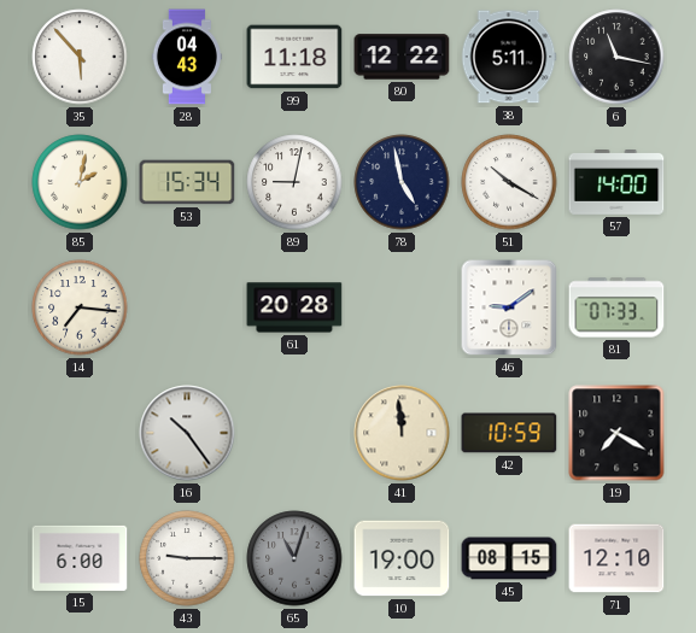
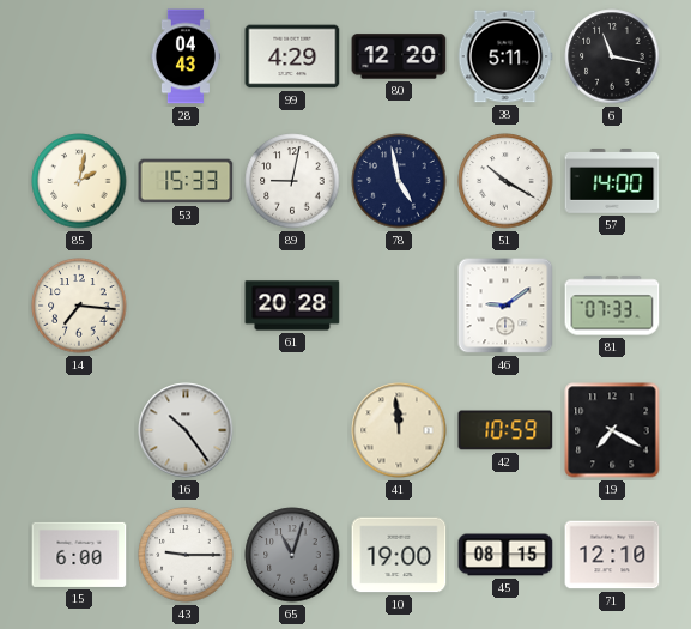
35: 5:53 -> none (80, 57)
99: 11:18 -> 4:29 (292, 56)
80: 12:22 -> 12:20 (399, 56)
53: 15:34 -> 15:33 (186, 181)
